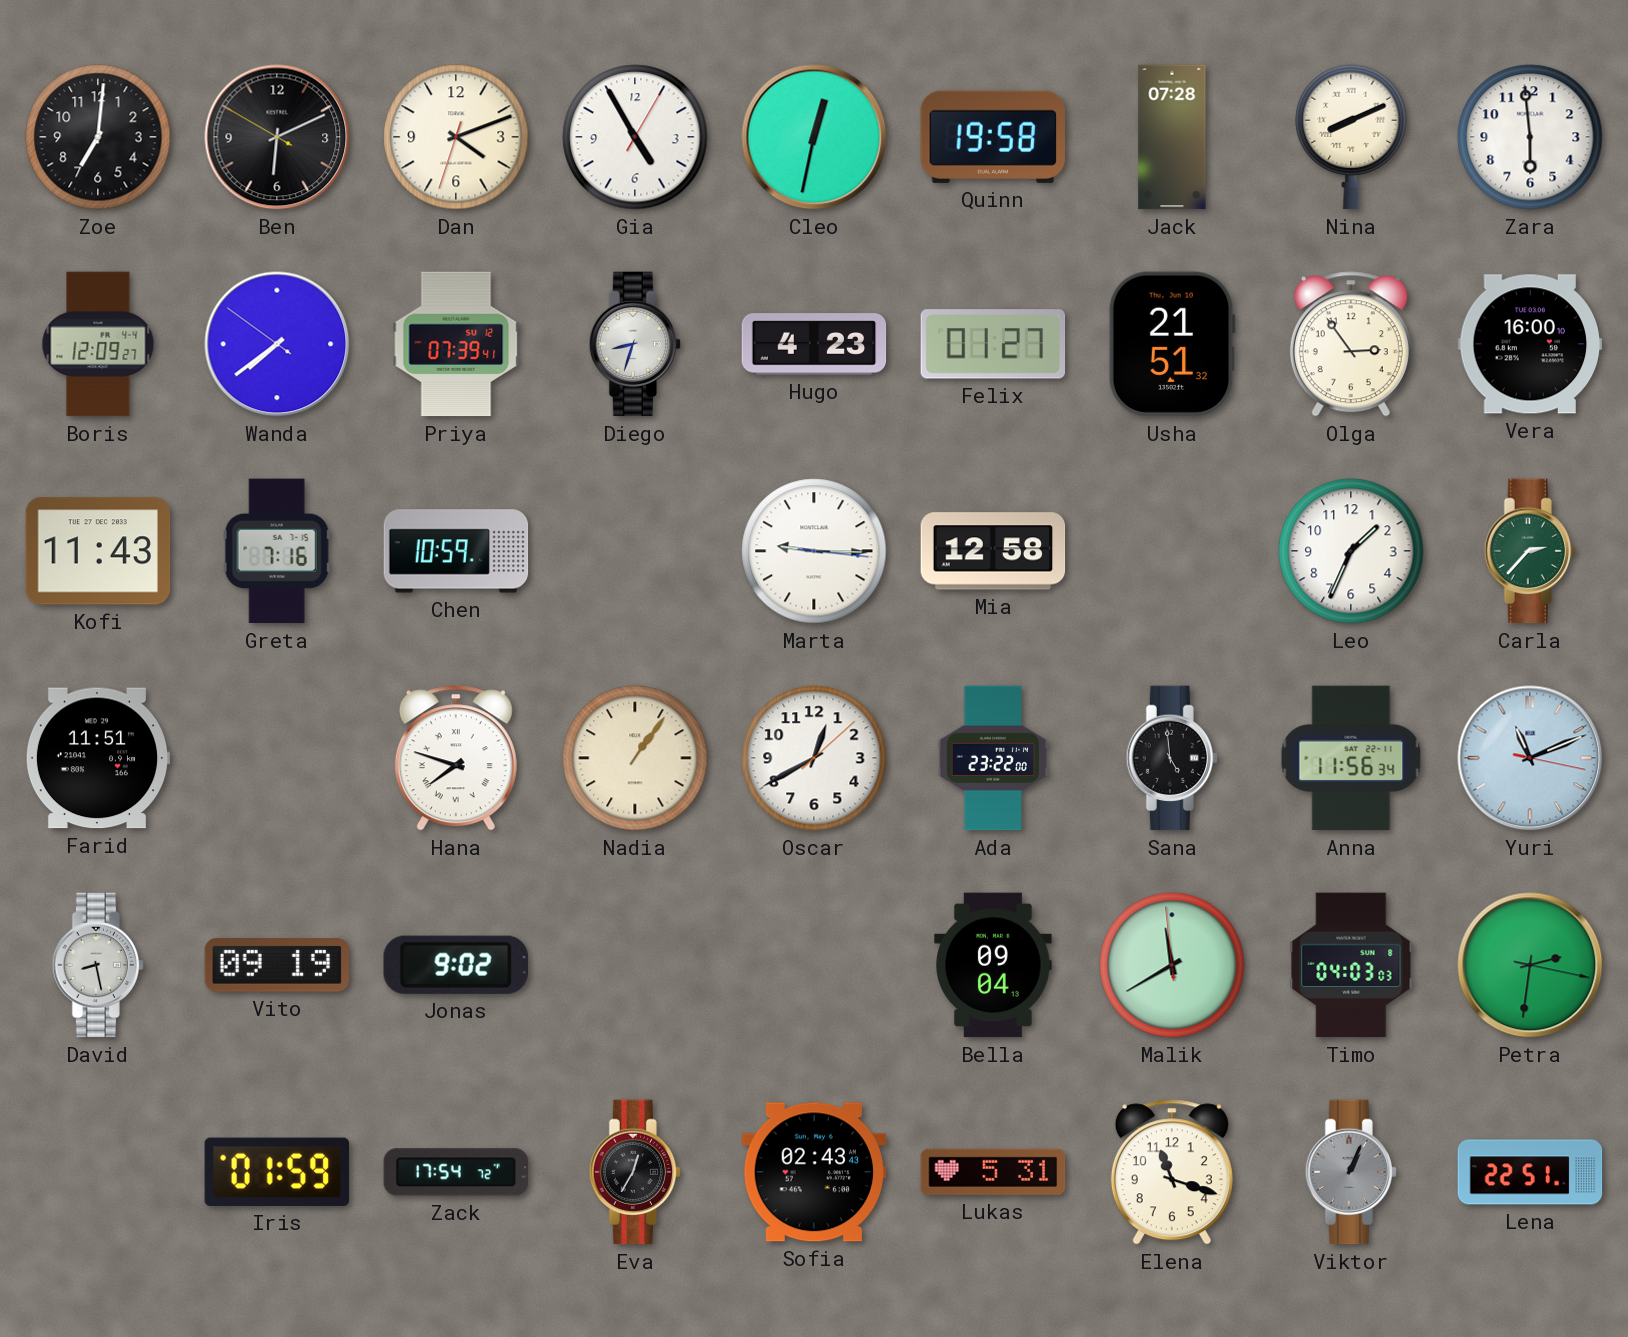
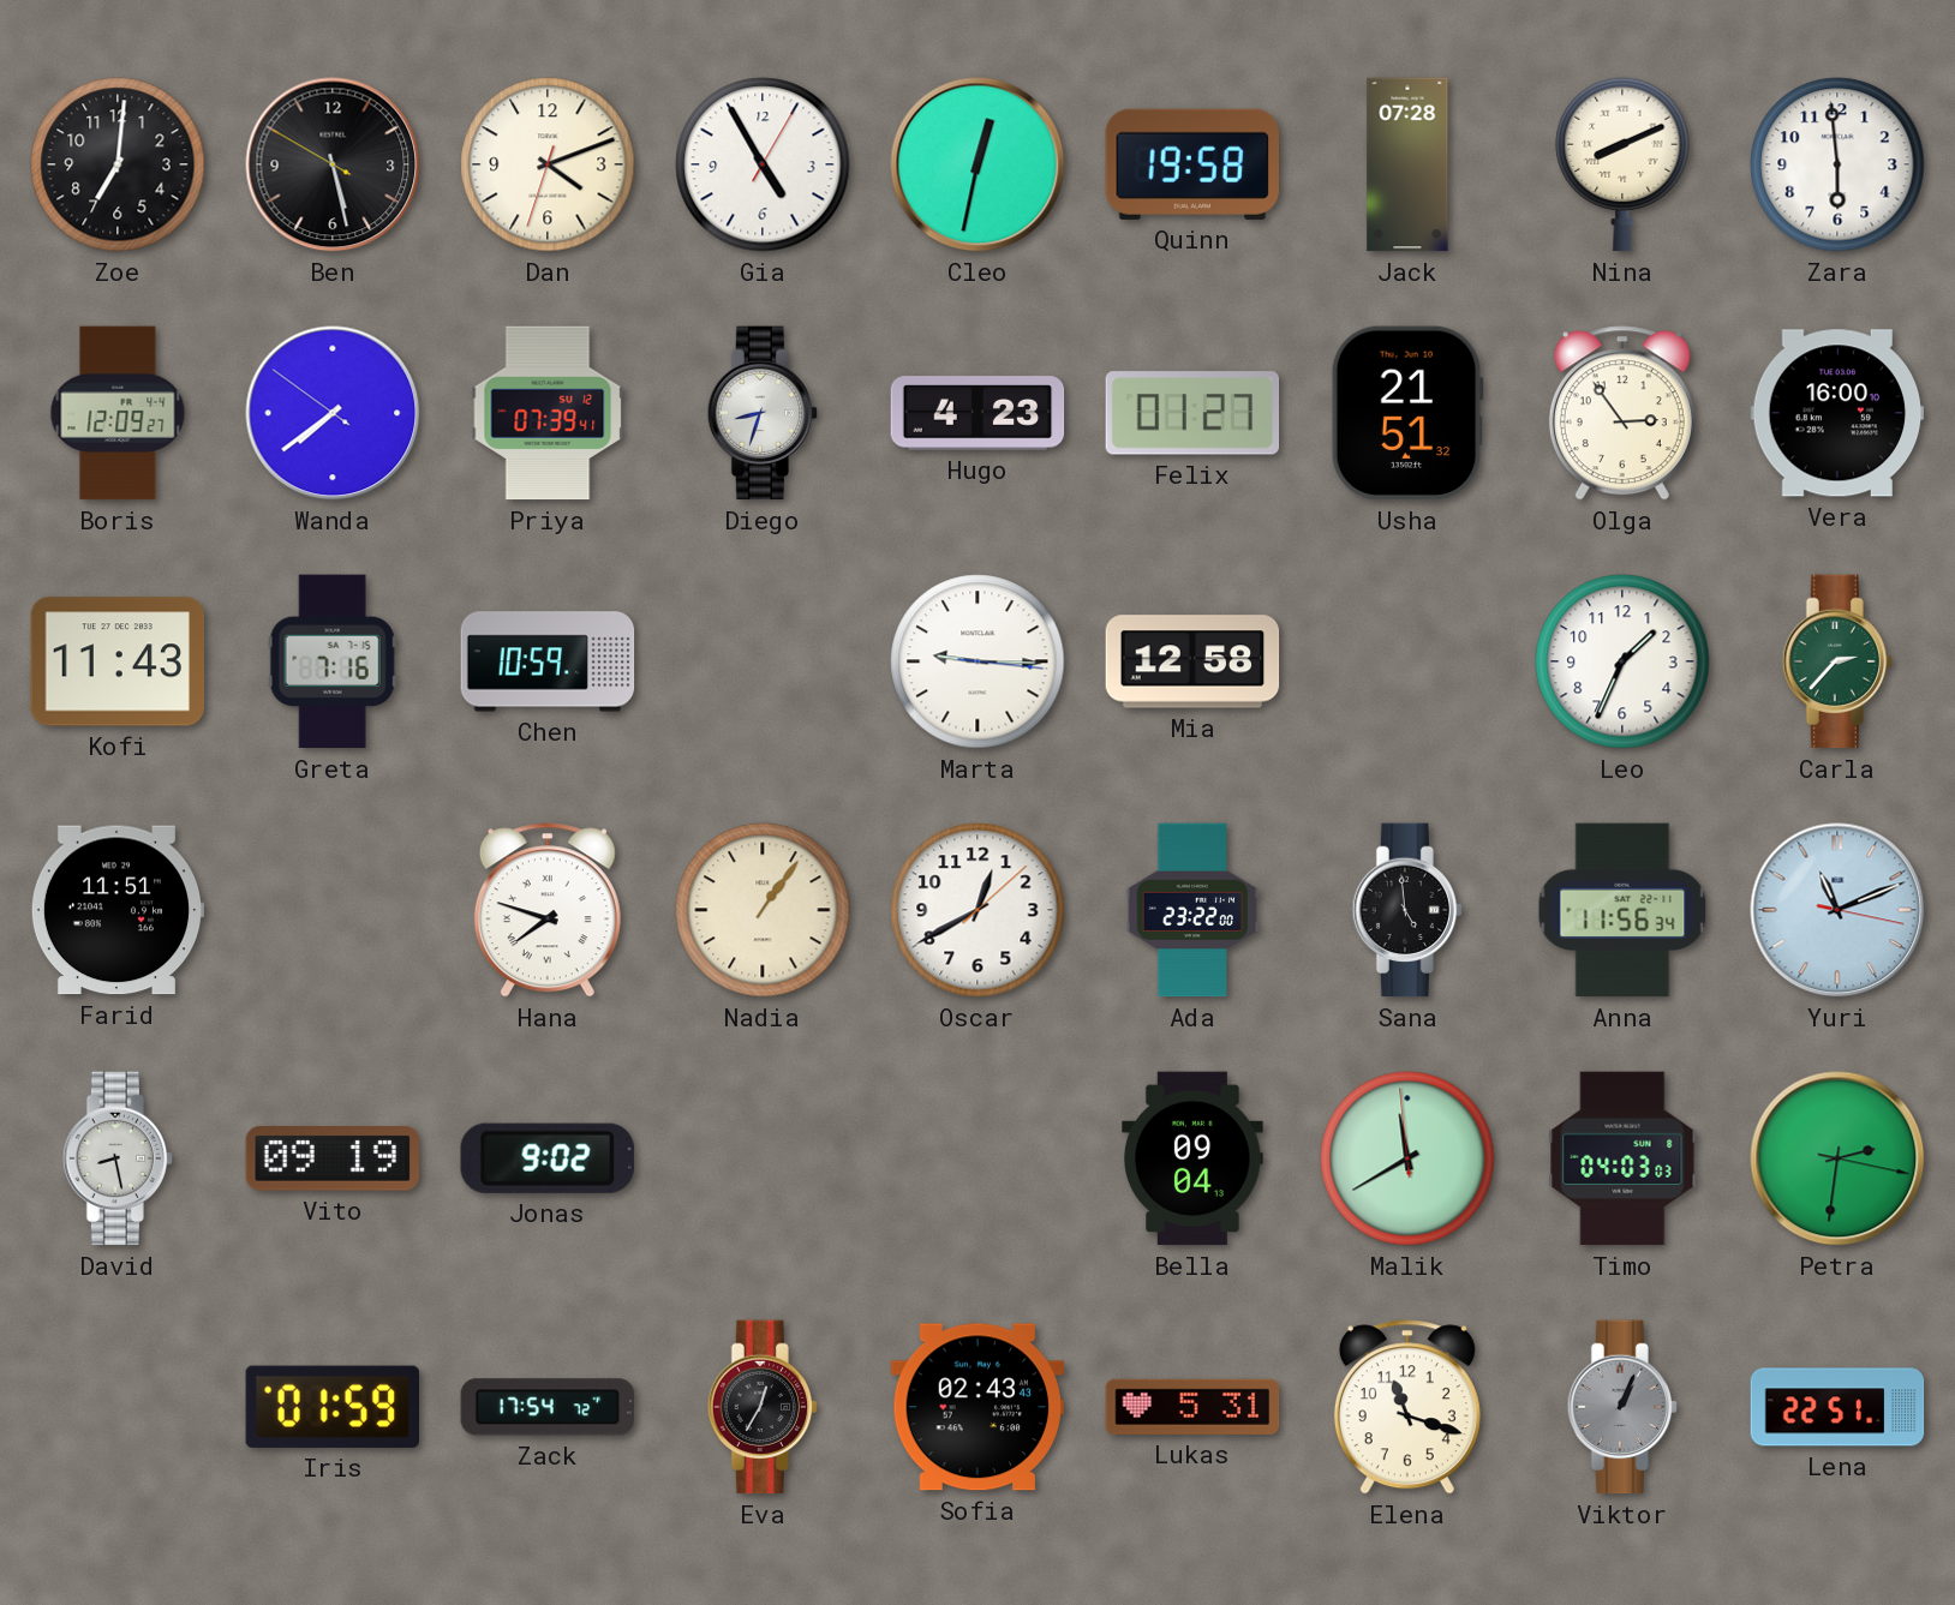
Ben: 6:10 -> 5:27 (333, 164)
